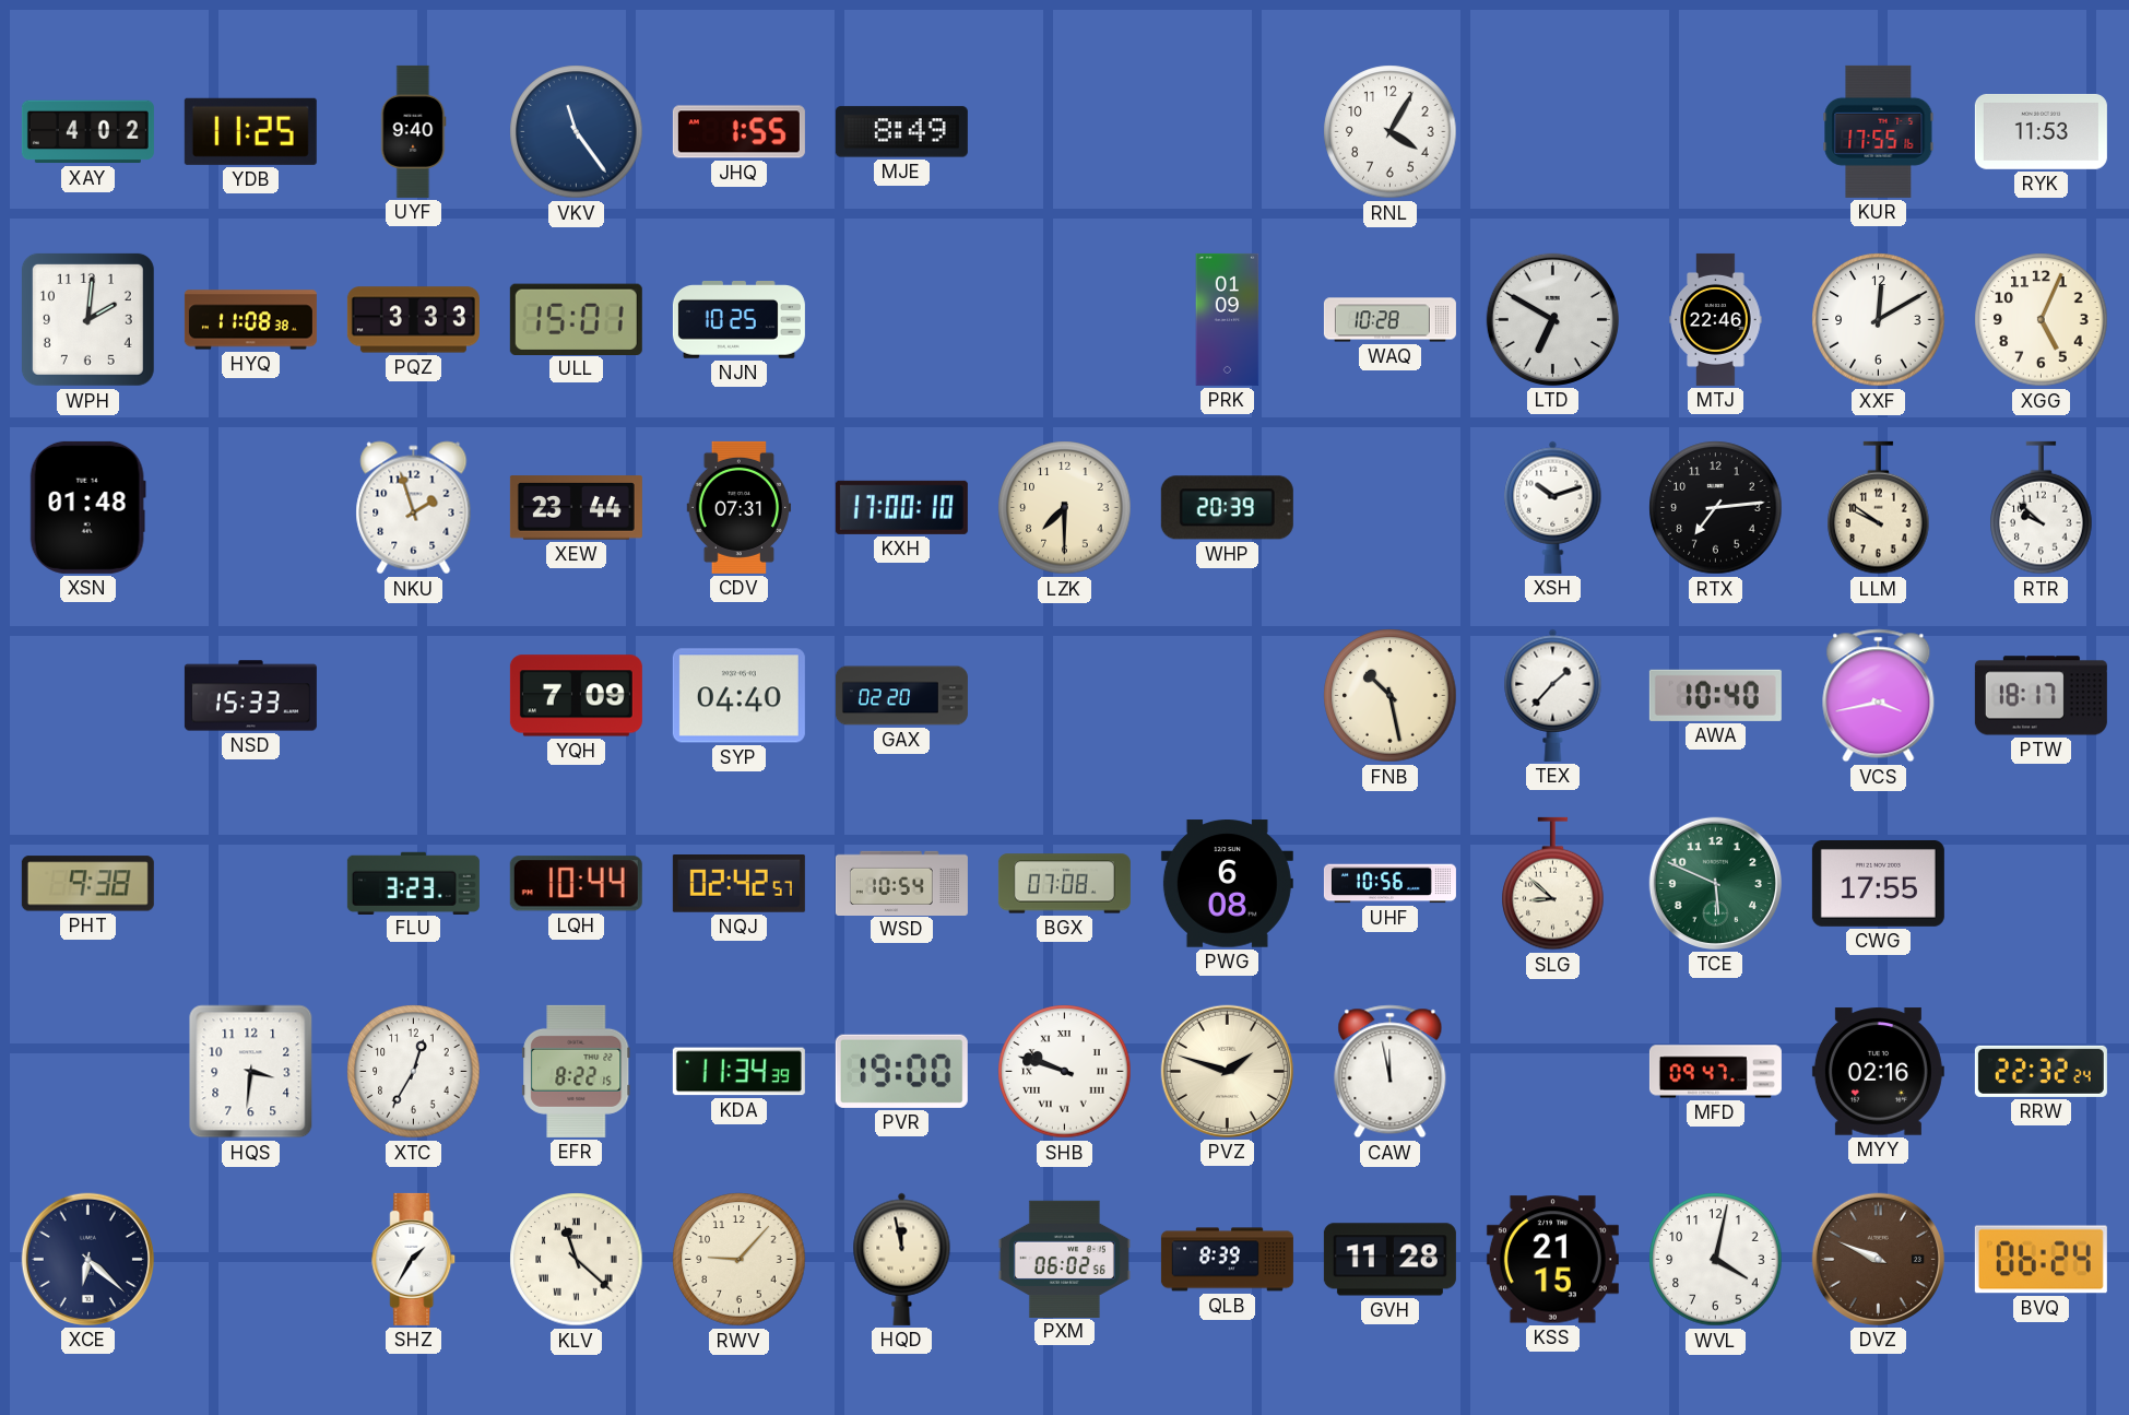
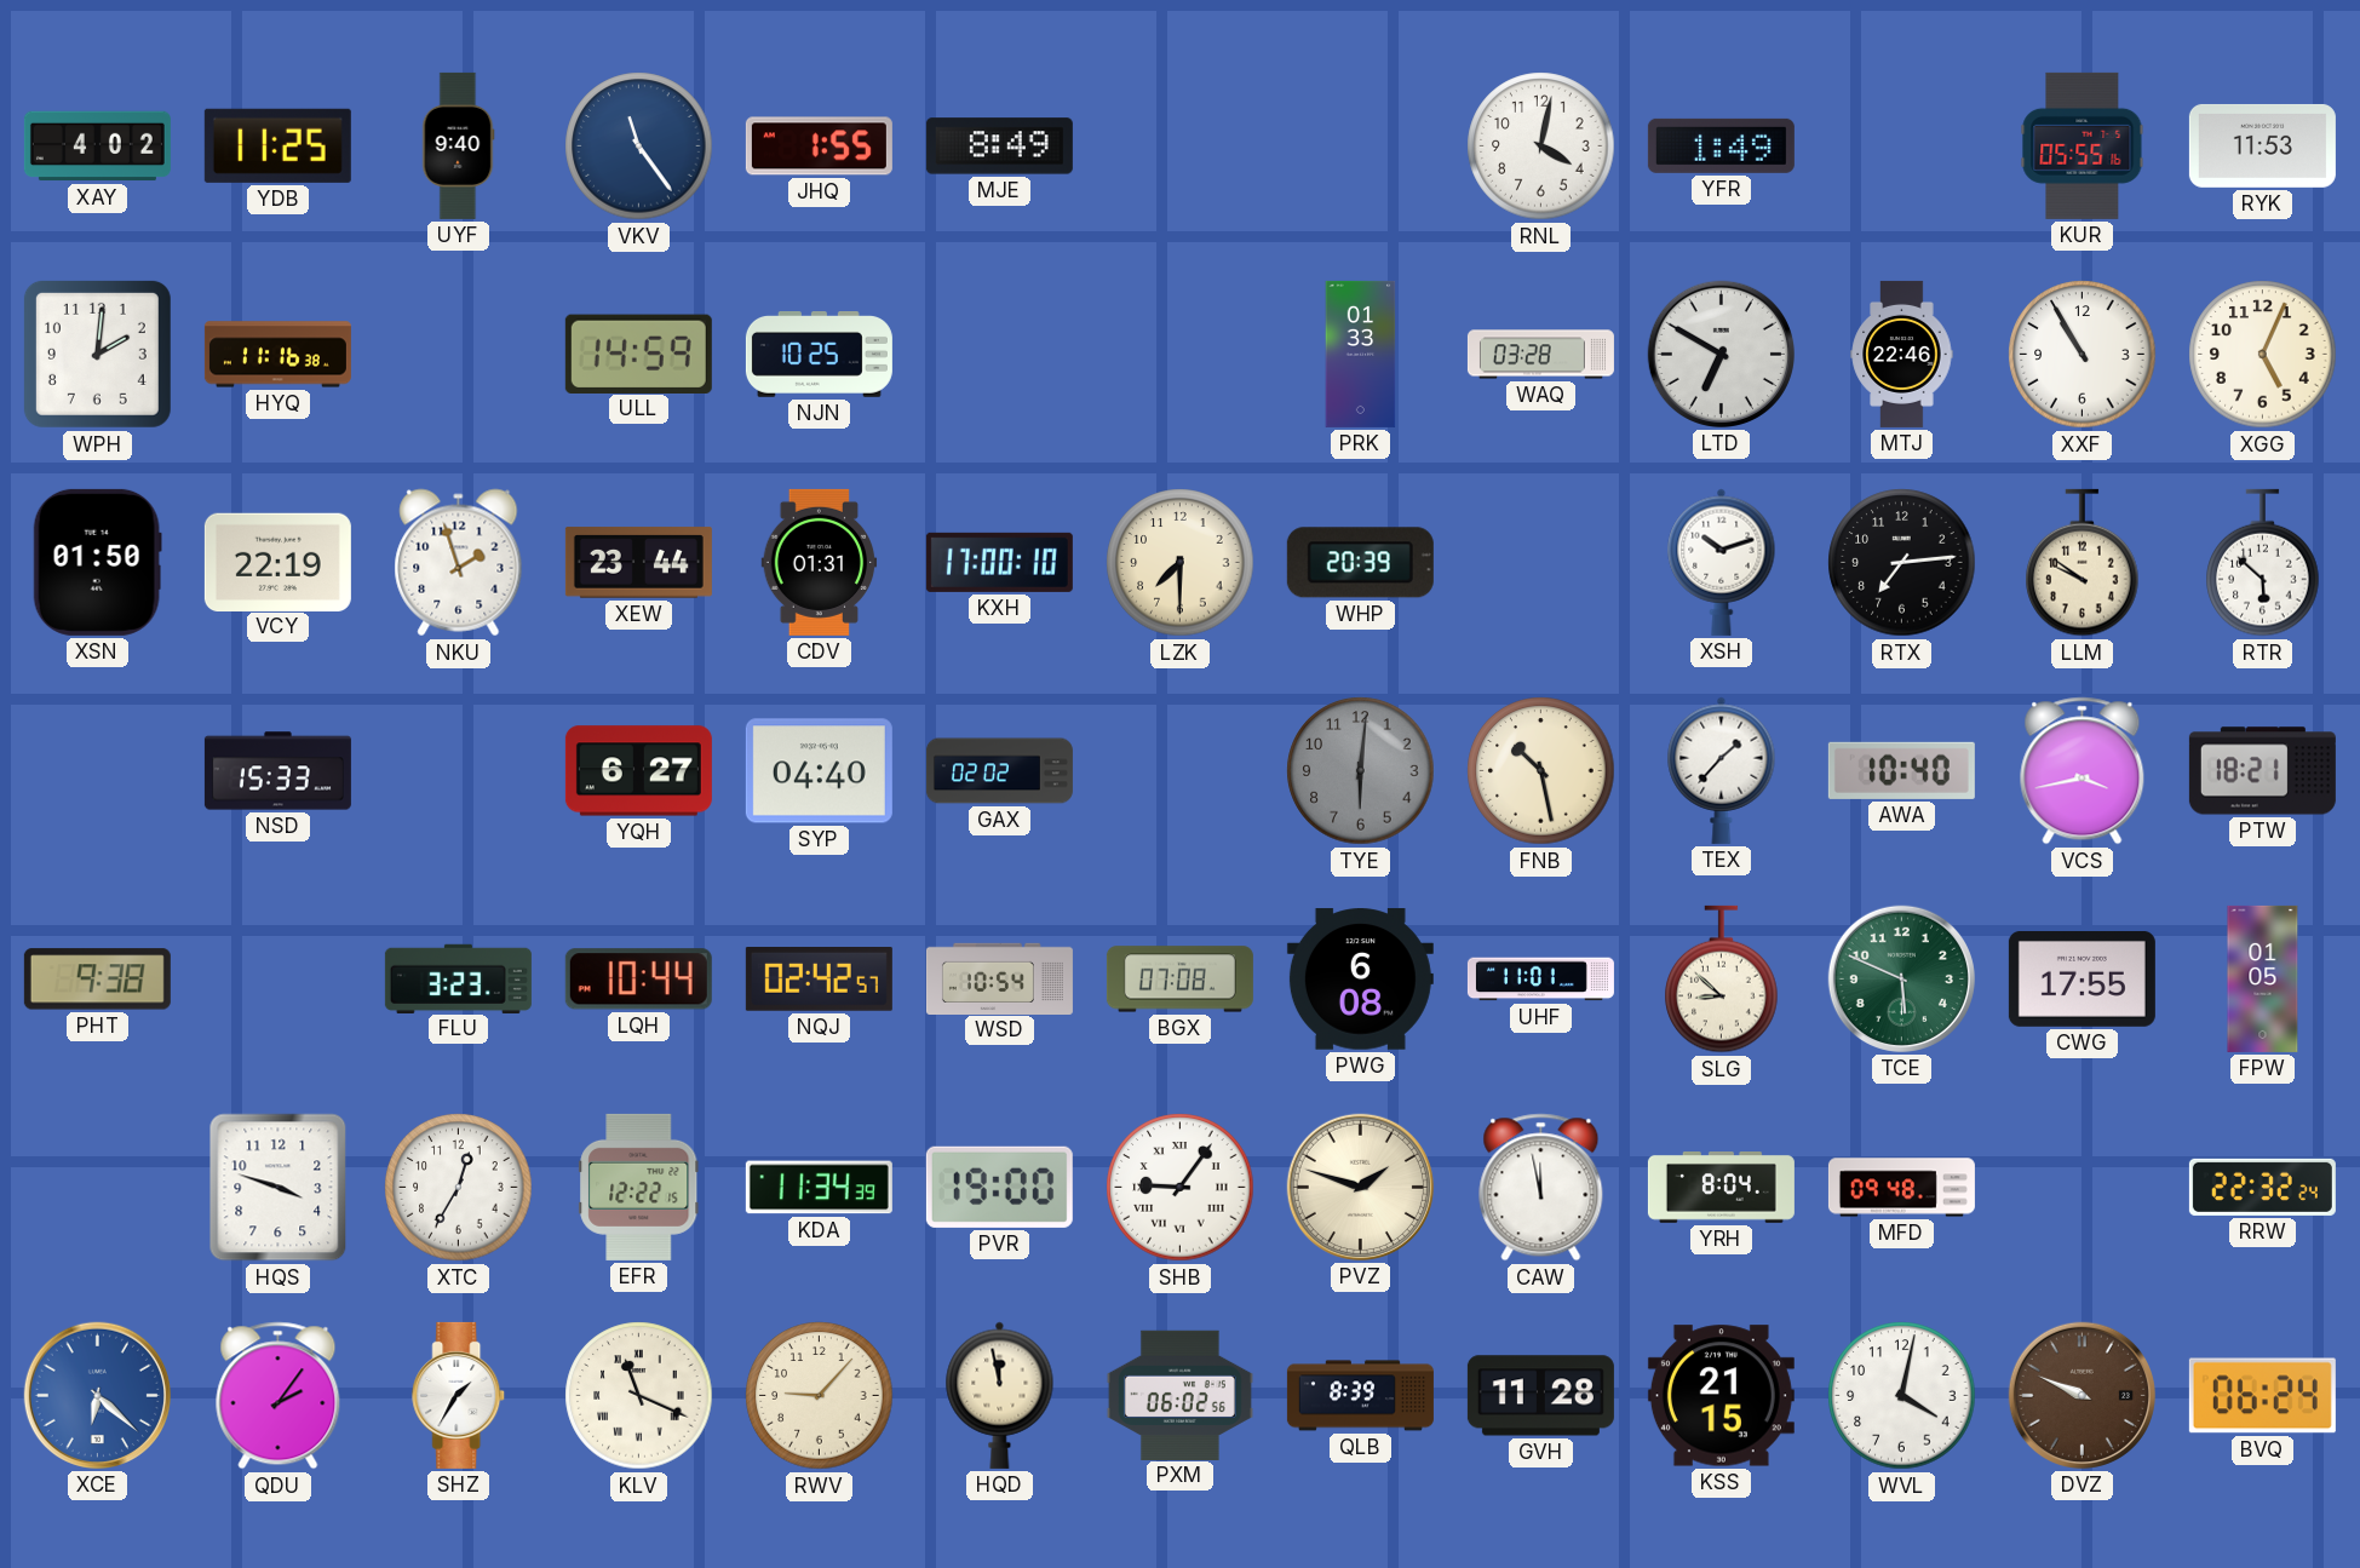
RNL: 4:05 -> 4:02 (1541, 147)
YFR: none -> 1:49 (1721, 145)
KUR: 17:55 -> 05:55 (2083, 145)
HYQ: 11:08 -> 11:16 (277, 355)
PQZ: 3:33 -> none (413, 320)
ULL: 15:01 -> 14:59 (638, 354)
PRK: 01:09 -> 01:33 (1361, 354)
WAQ: 10:28 -> 03:28 (1540, 355)
XXF: 12:10 -> 10:55 (2083, 355)
XSN: 01:48 -> 01:50 (97, 562)
VCY: none -> 22:19 (277, 562)
CDV: 07:31 -> 01:31 (820, 562)
RTR: 9:52 -> 5:52 (2263, 563)
YQH: 7:09 -> 6:27 (638, 771)
GAX: 02:20 -> 02:02 (999, 771)
TYE: none -> 6:01 (1361, 771)
PTW: 18:17 -> 18:21 (2262, 771)
UHF: 10:56 -> 11:01 (1540, 980)
FPW: none -> 01:05 (2263, 978)
HQS: 3:31 -> 3:48 (279, 1188)
EFR: 8:22 -> 12:22 (639, 1187)
SHB: 9:48 -> 9:06 (1181, 1188)
YRH: none -> 8:04 (1721, 1188)
MFD: 09:47 -> 09:48 (1901, 1188)
MYY: 02:16 -> none (1878, 1072)
XCE dial: navy -> blue (97, 1395)
QDU: none -> 2:06 (279, 1396)
KLV: 11:22 -> 11:19 (639, 1396)
